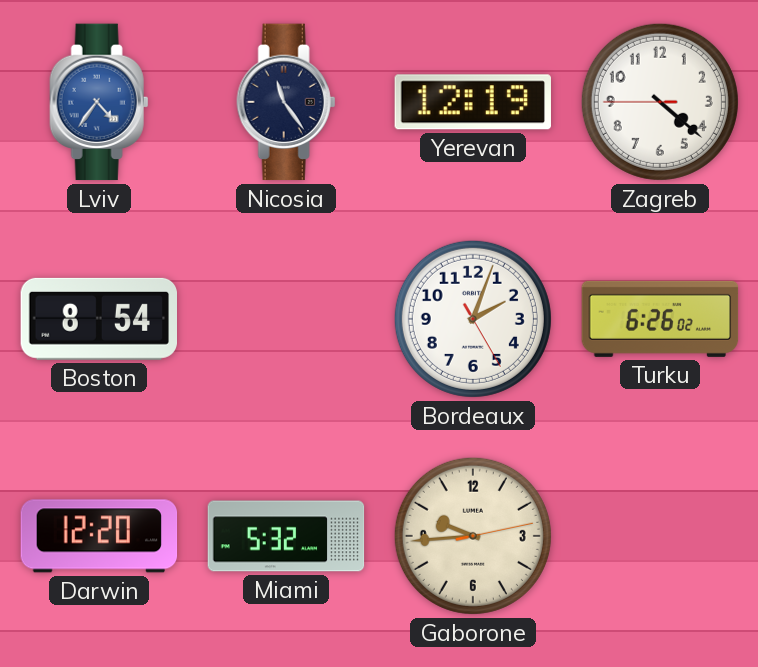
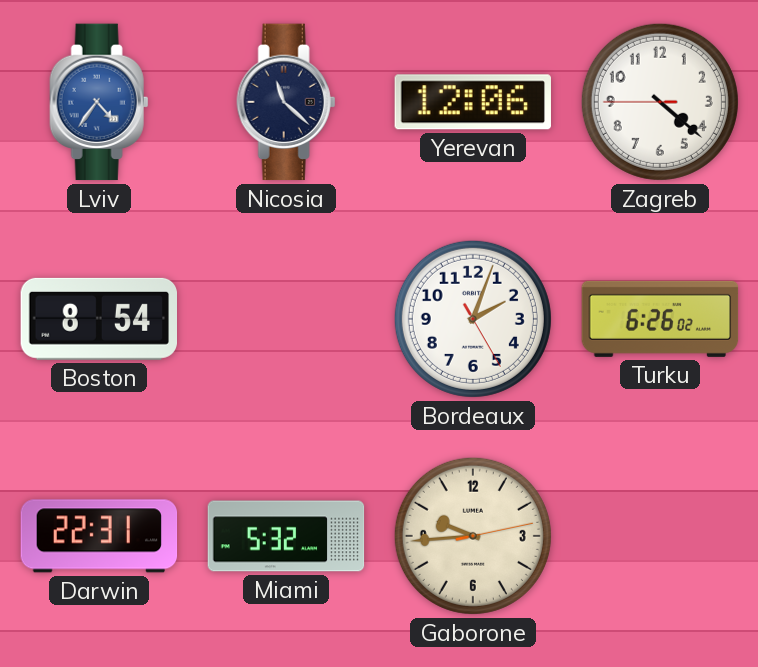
Nicosia: 11:24 -> 11:22 (286, 102)
Yerevan: 12:19 -> 12:06 (473, 102)
Darwin: 12:20 -> 22:31 (99, 536)
